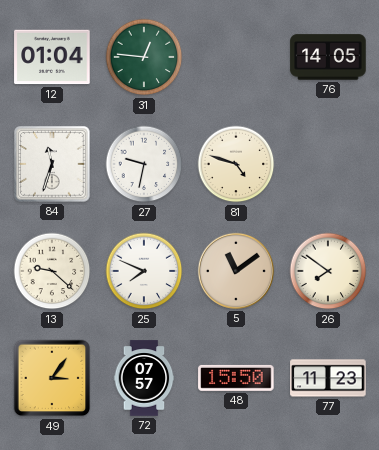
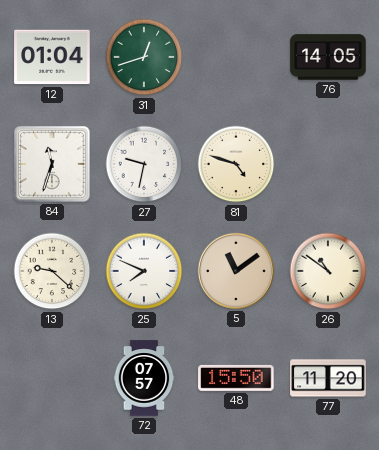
31: 12:46 -> 12:42 (144, 57)
26: 7:51 -> 10:51 (328, 271)
49: 3:06 -> none (52, 378)
77: 11:23 -> 11:20 (328, 378)
